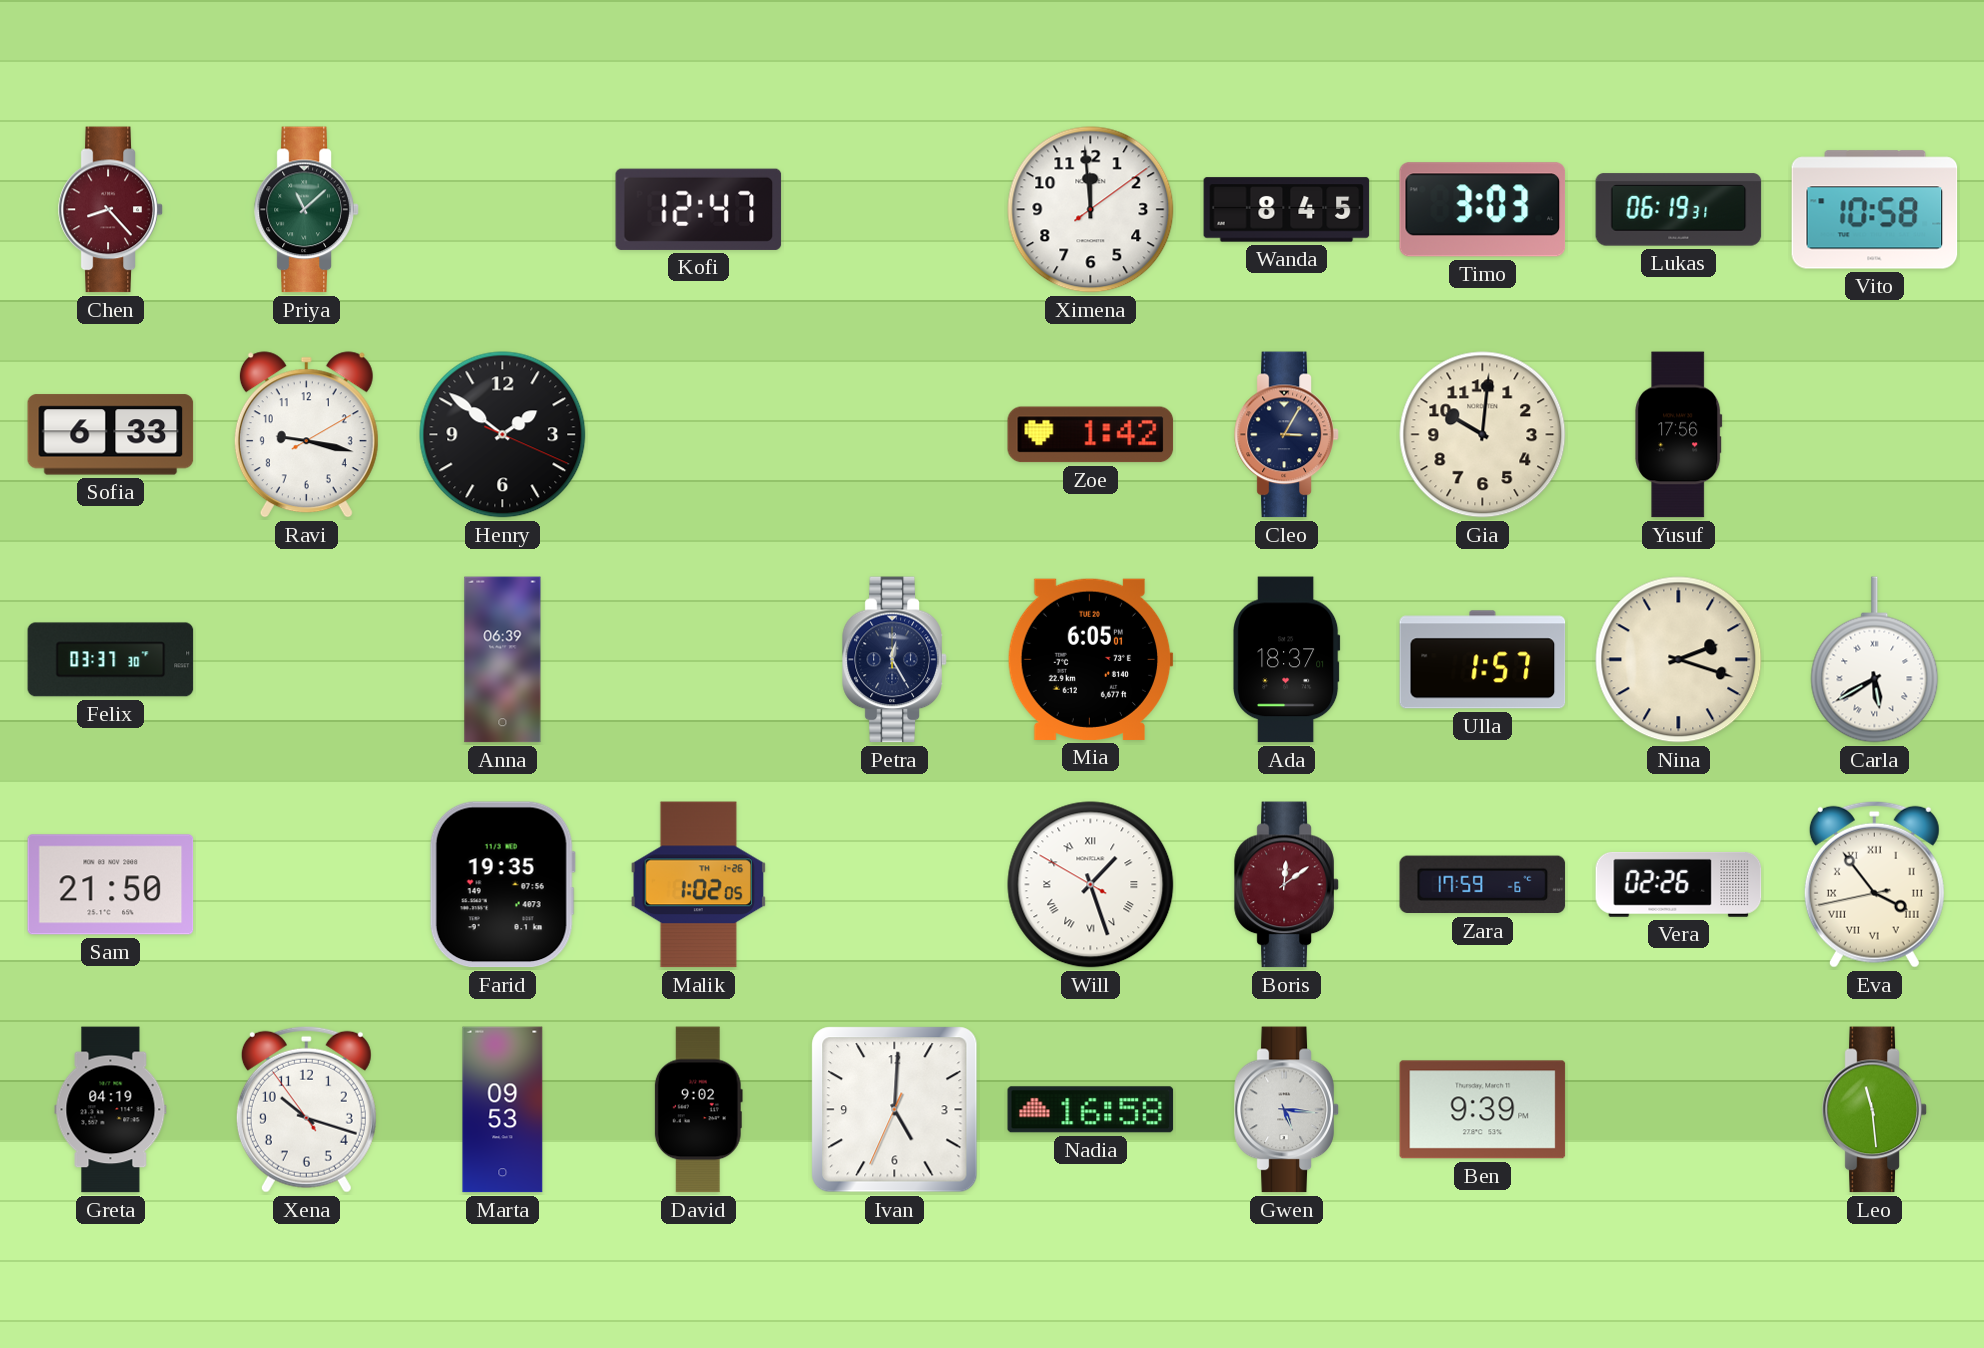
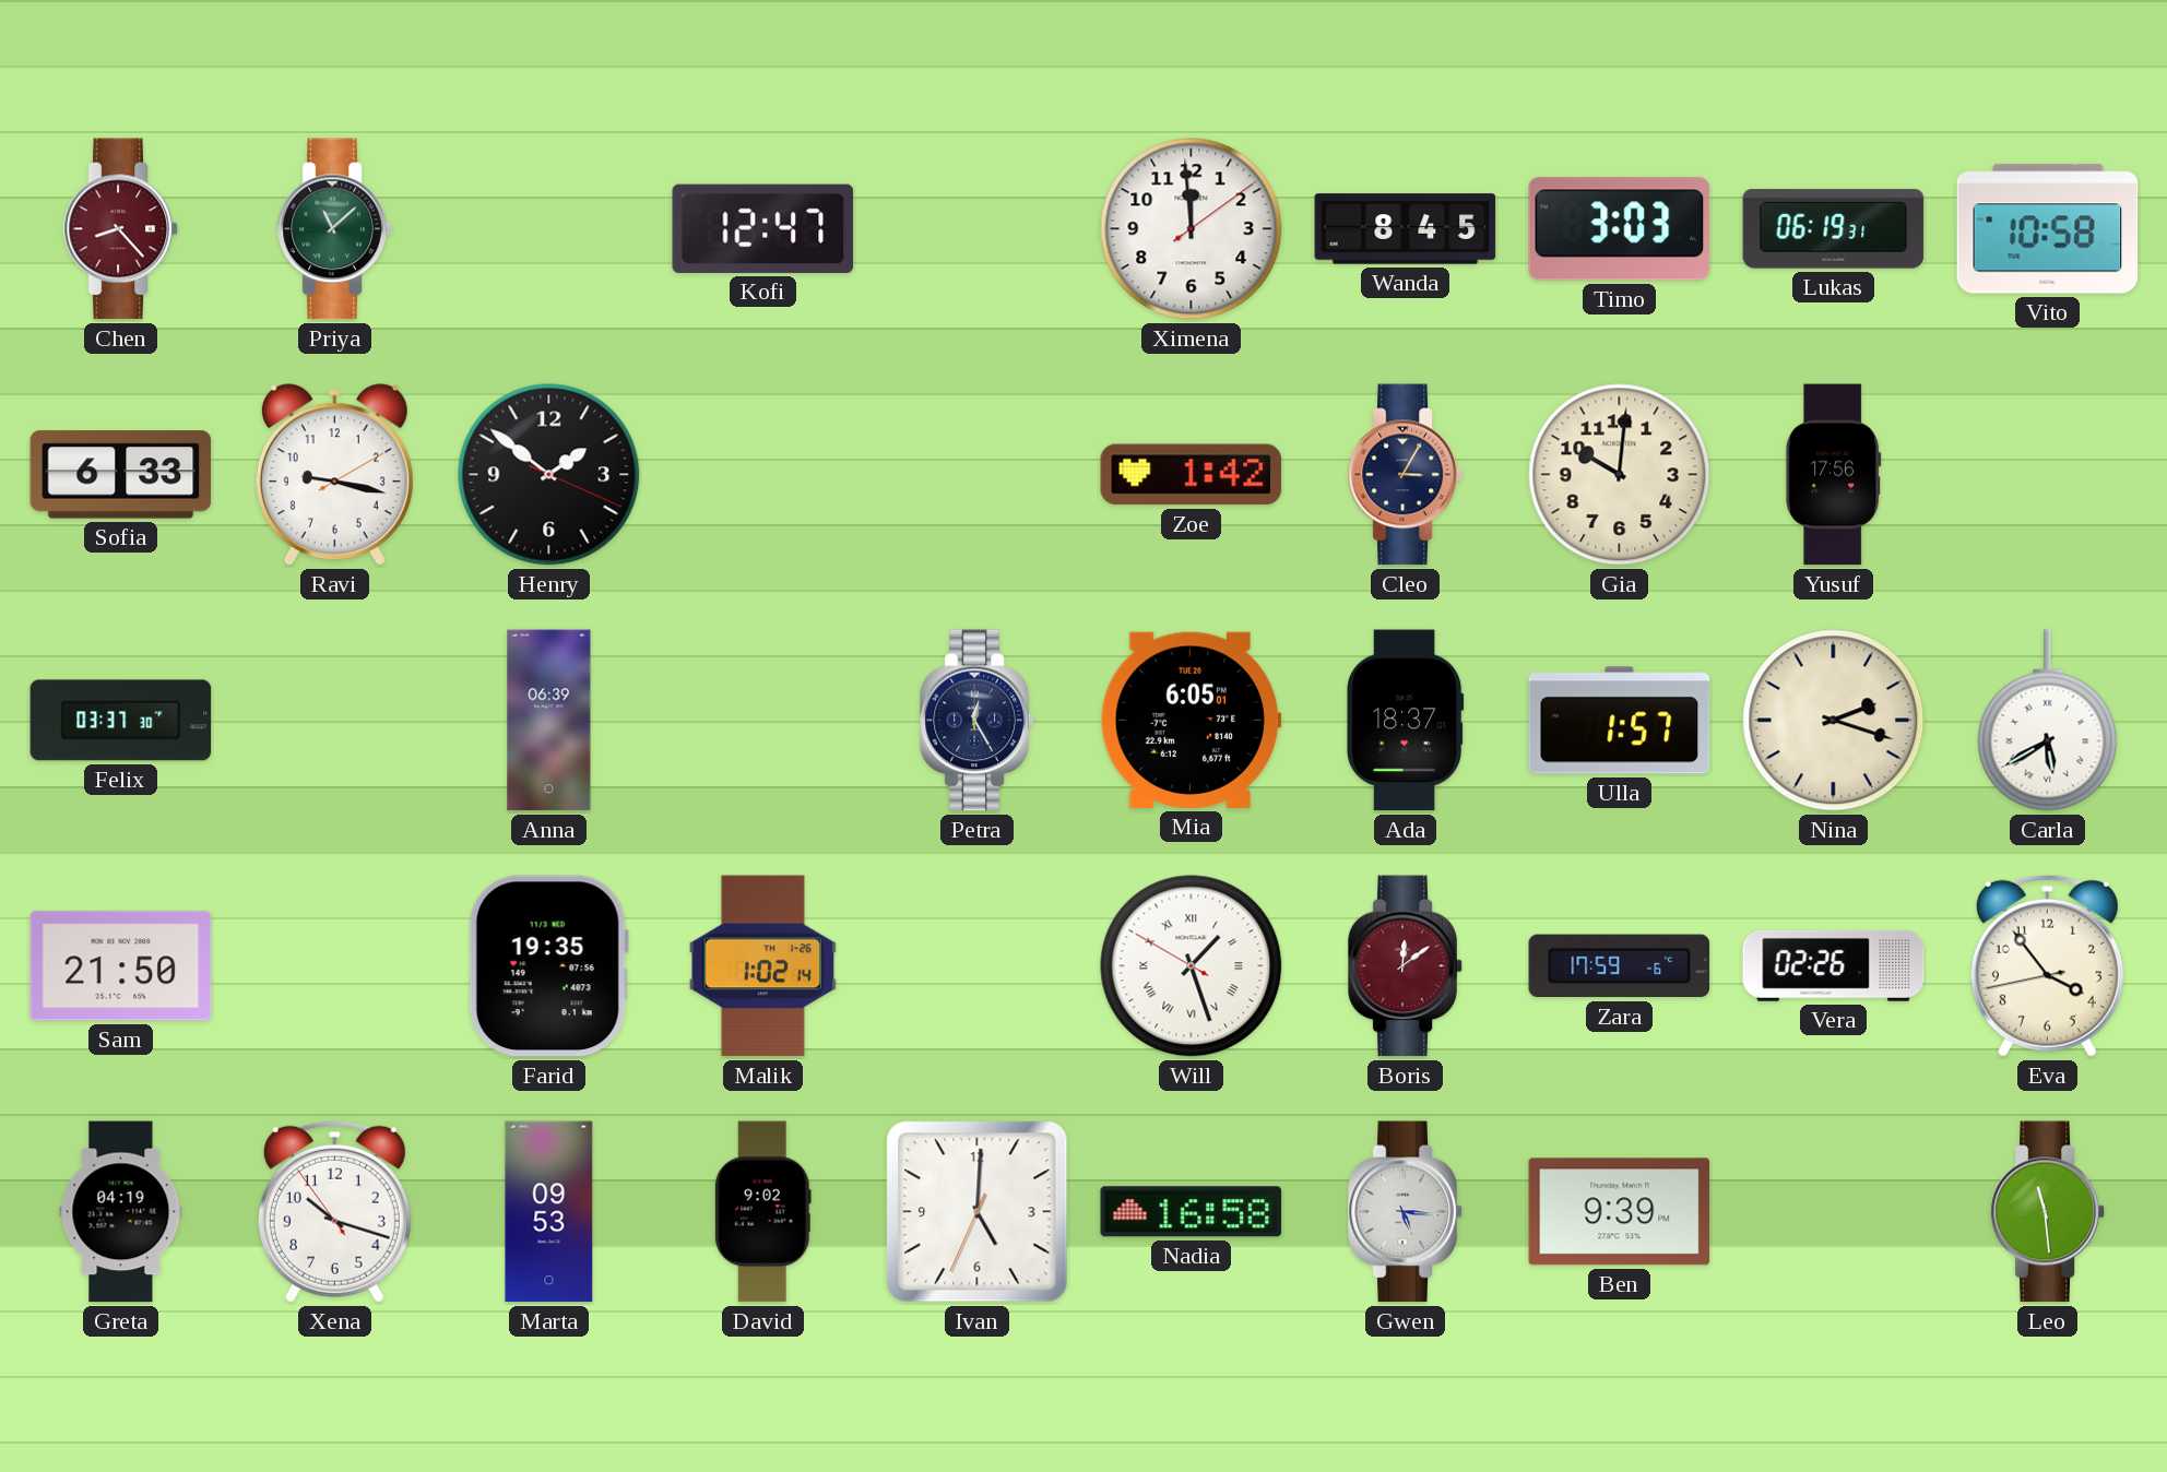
Malik: 1:02:05 -> 1:02:14 (762, 966)
Eva numerals: Roman -> Arabic (2047, 965)
